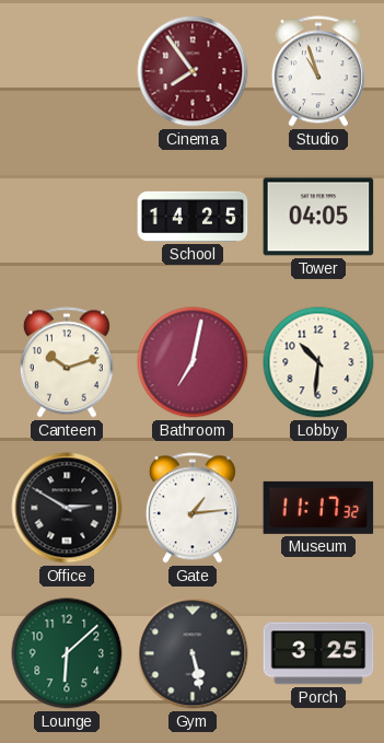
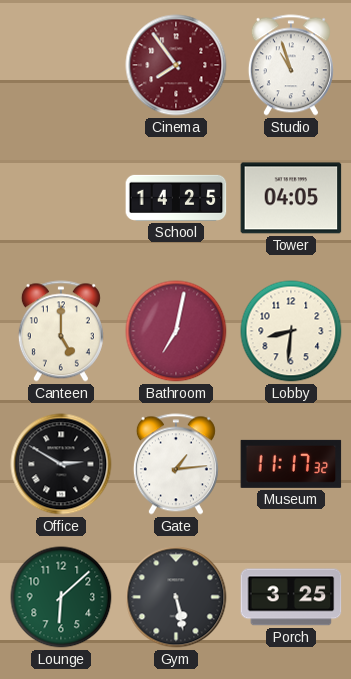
Canteen: 10:12 -> 5:00 (61, 331)
Lobby: 10:31 -> 8:31 (291, 331)
